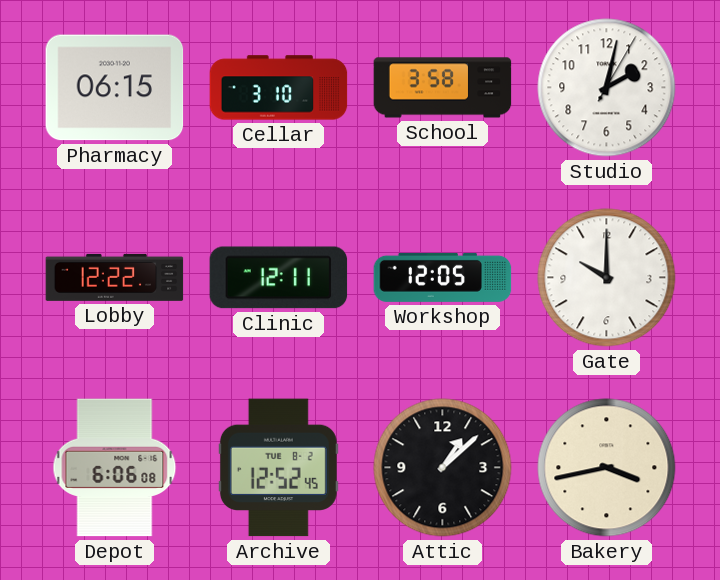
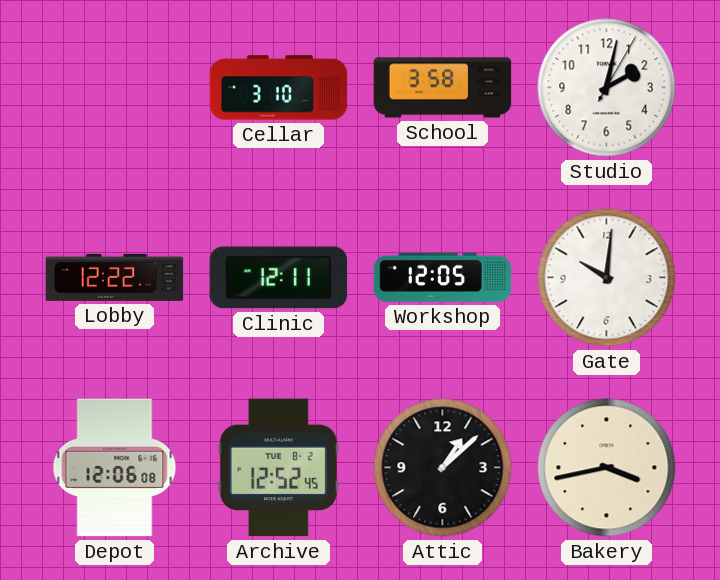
Pharmacy: 06:15 -> none (115, 88)
Gate: 10:00 -> 10:01 (607, 278)
Depot: 6:06 -> 12:06 (115, 468)
